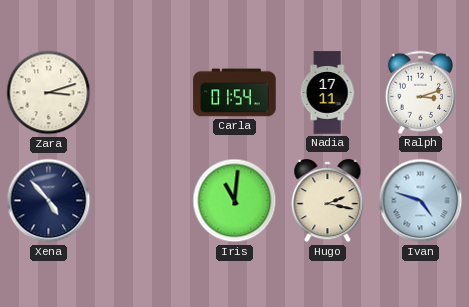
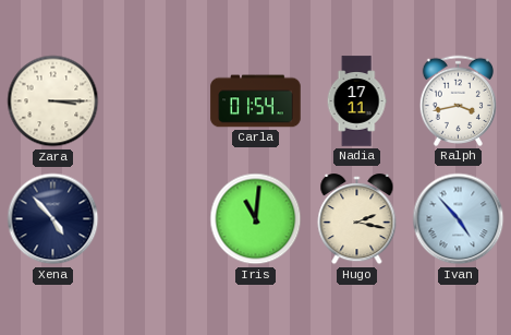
Zara: 3:12 -> 3:15 (53, 101)
Ralph: 3:12 -> 3:43 (458, 100)
Ivan: 4:48 -> 4:53 (459, 219)
